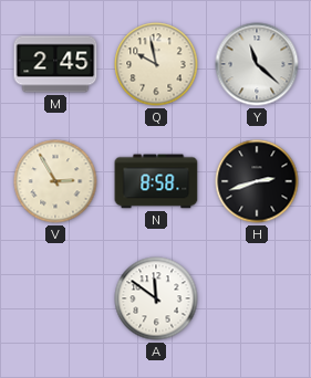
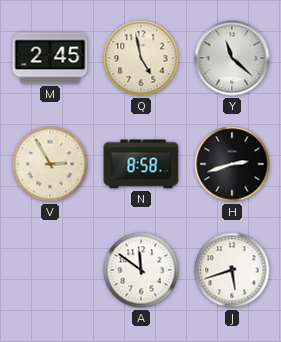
Q: 9:58 -> 4:58 (141, 58)
J: none -> 5:42 (232, 270)
